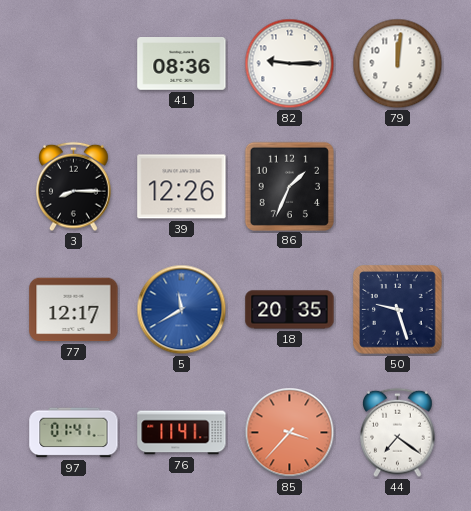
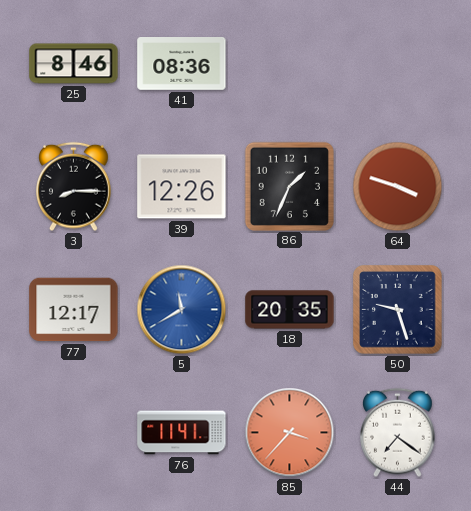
25: none -> 8:46 (74, 64)
82: 9:15 -> none (290, 64)
79: 12:01 -> none (398, 64)
64: none -> 3:48 (398, 187)
97: 01:41 -> none (74, 433)
